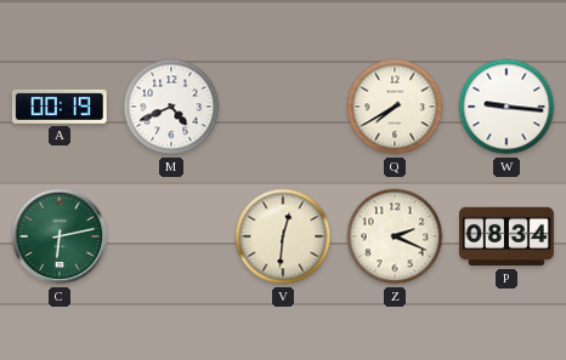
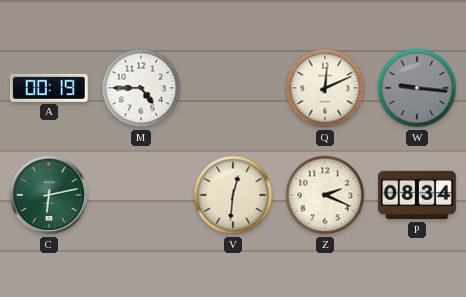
M: 4:41 -> 4:45 (141, 88)
Q: 7:40 -> 12:11 (325, 88)
W dial: white -> grey (417, 88)
